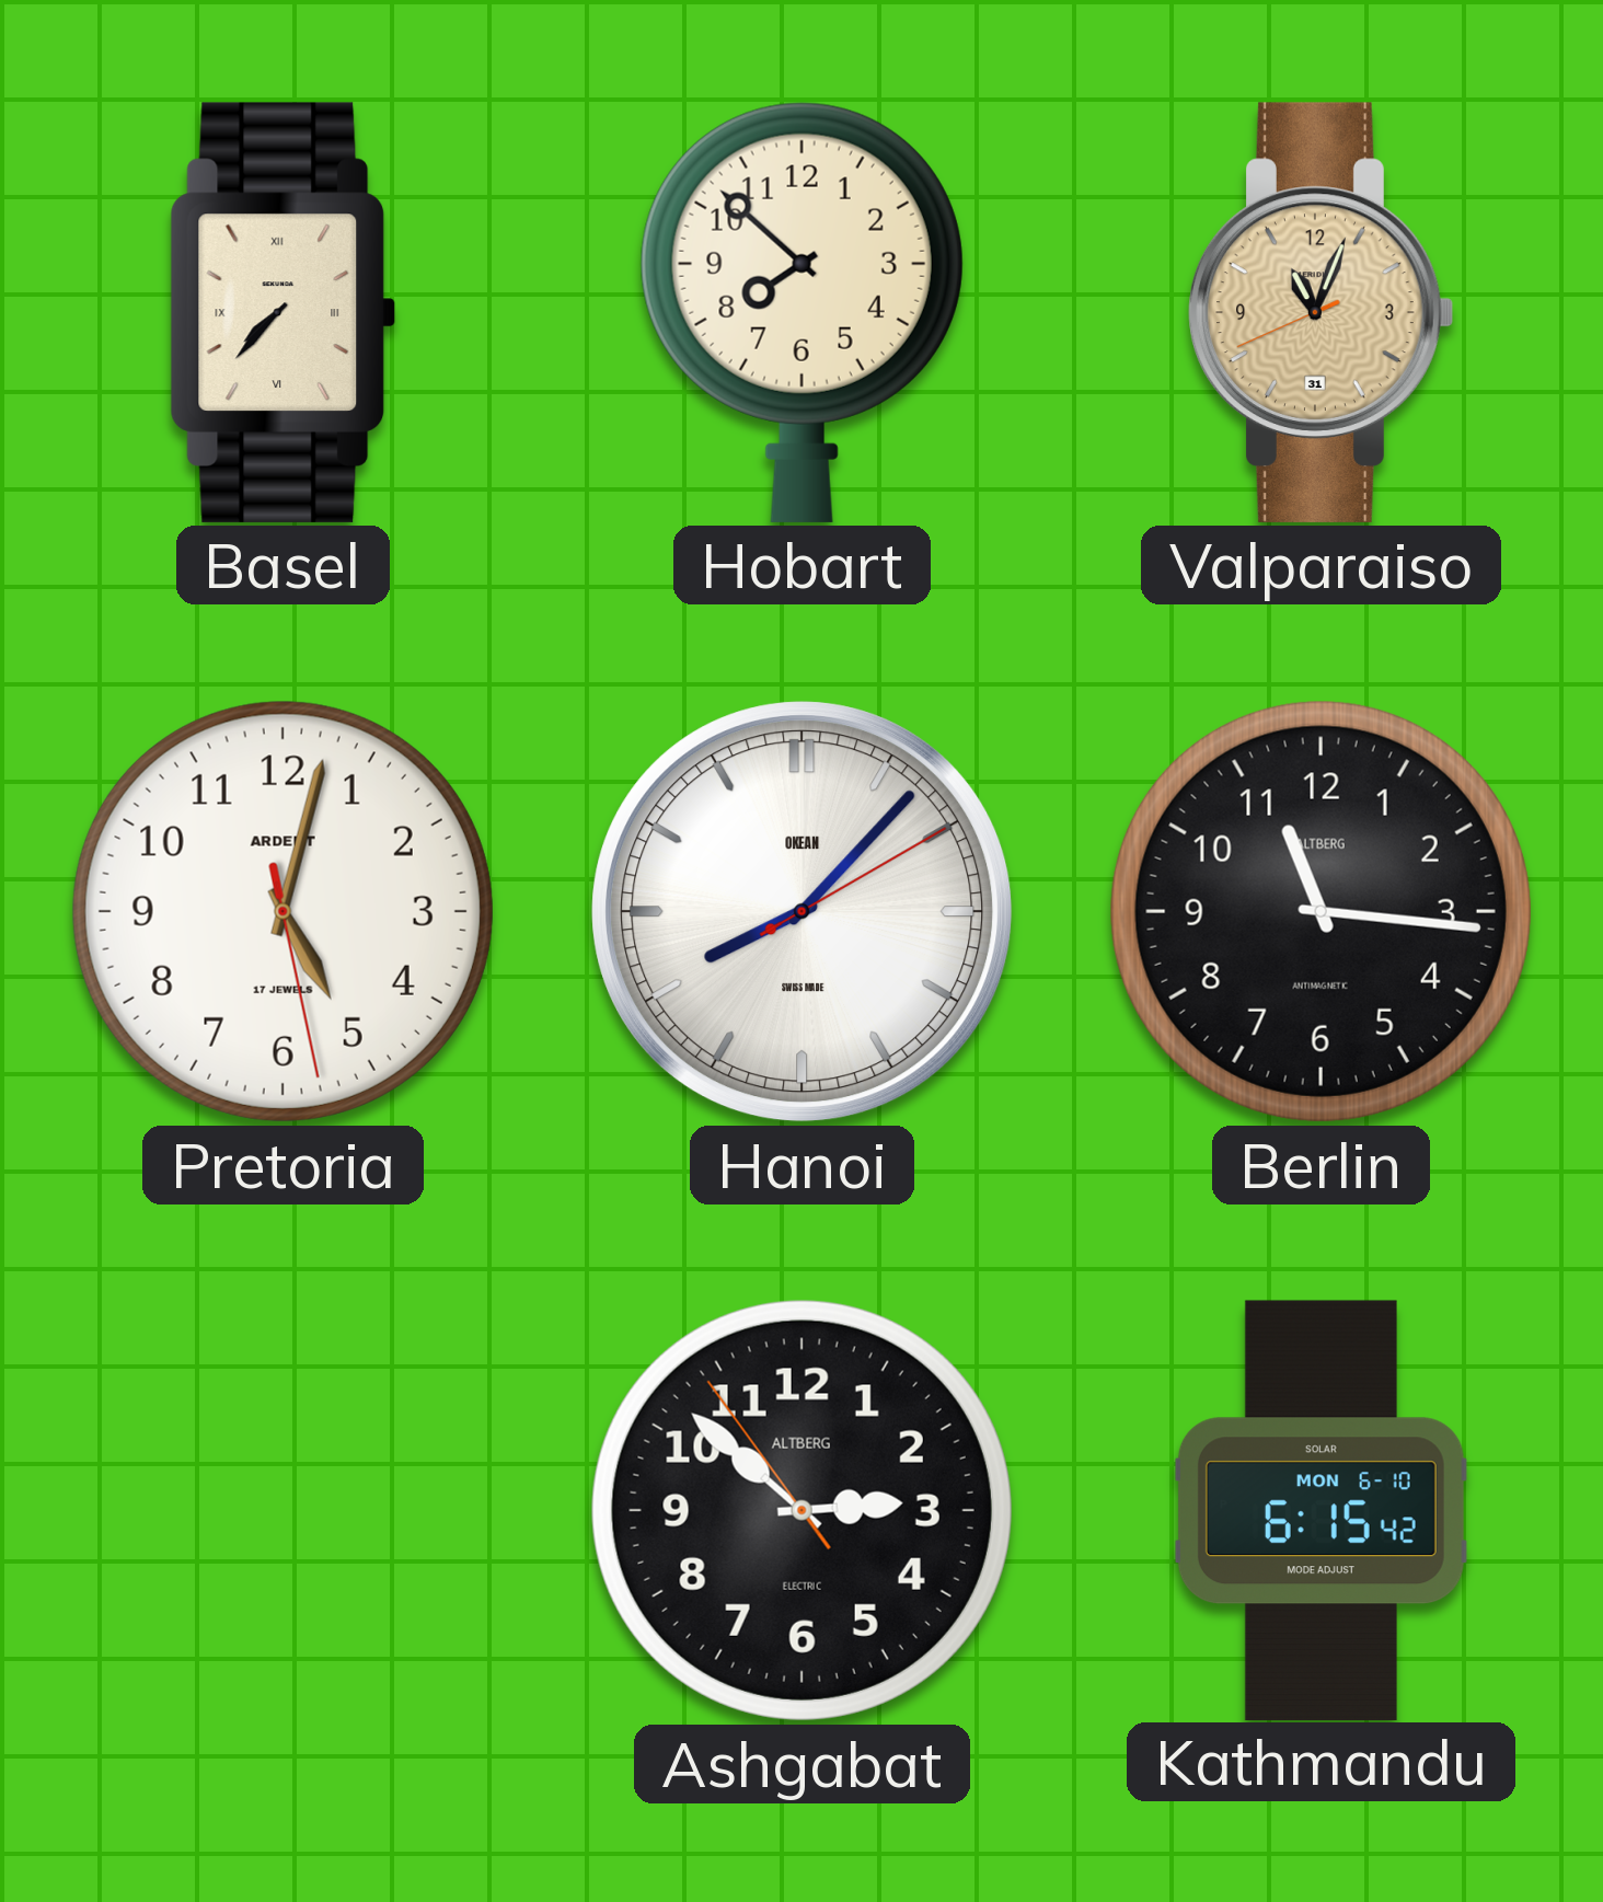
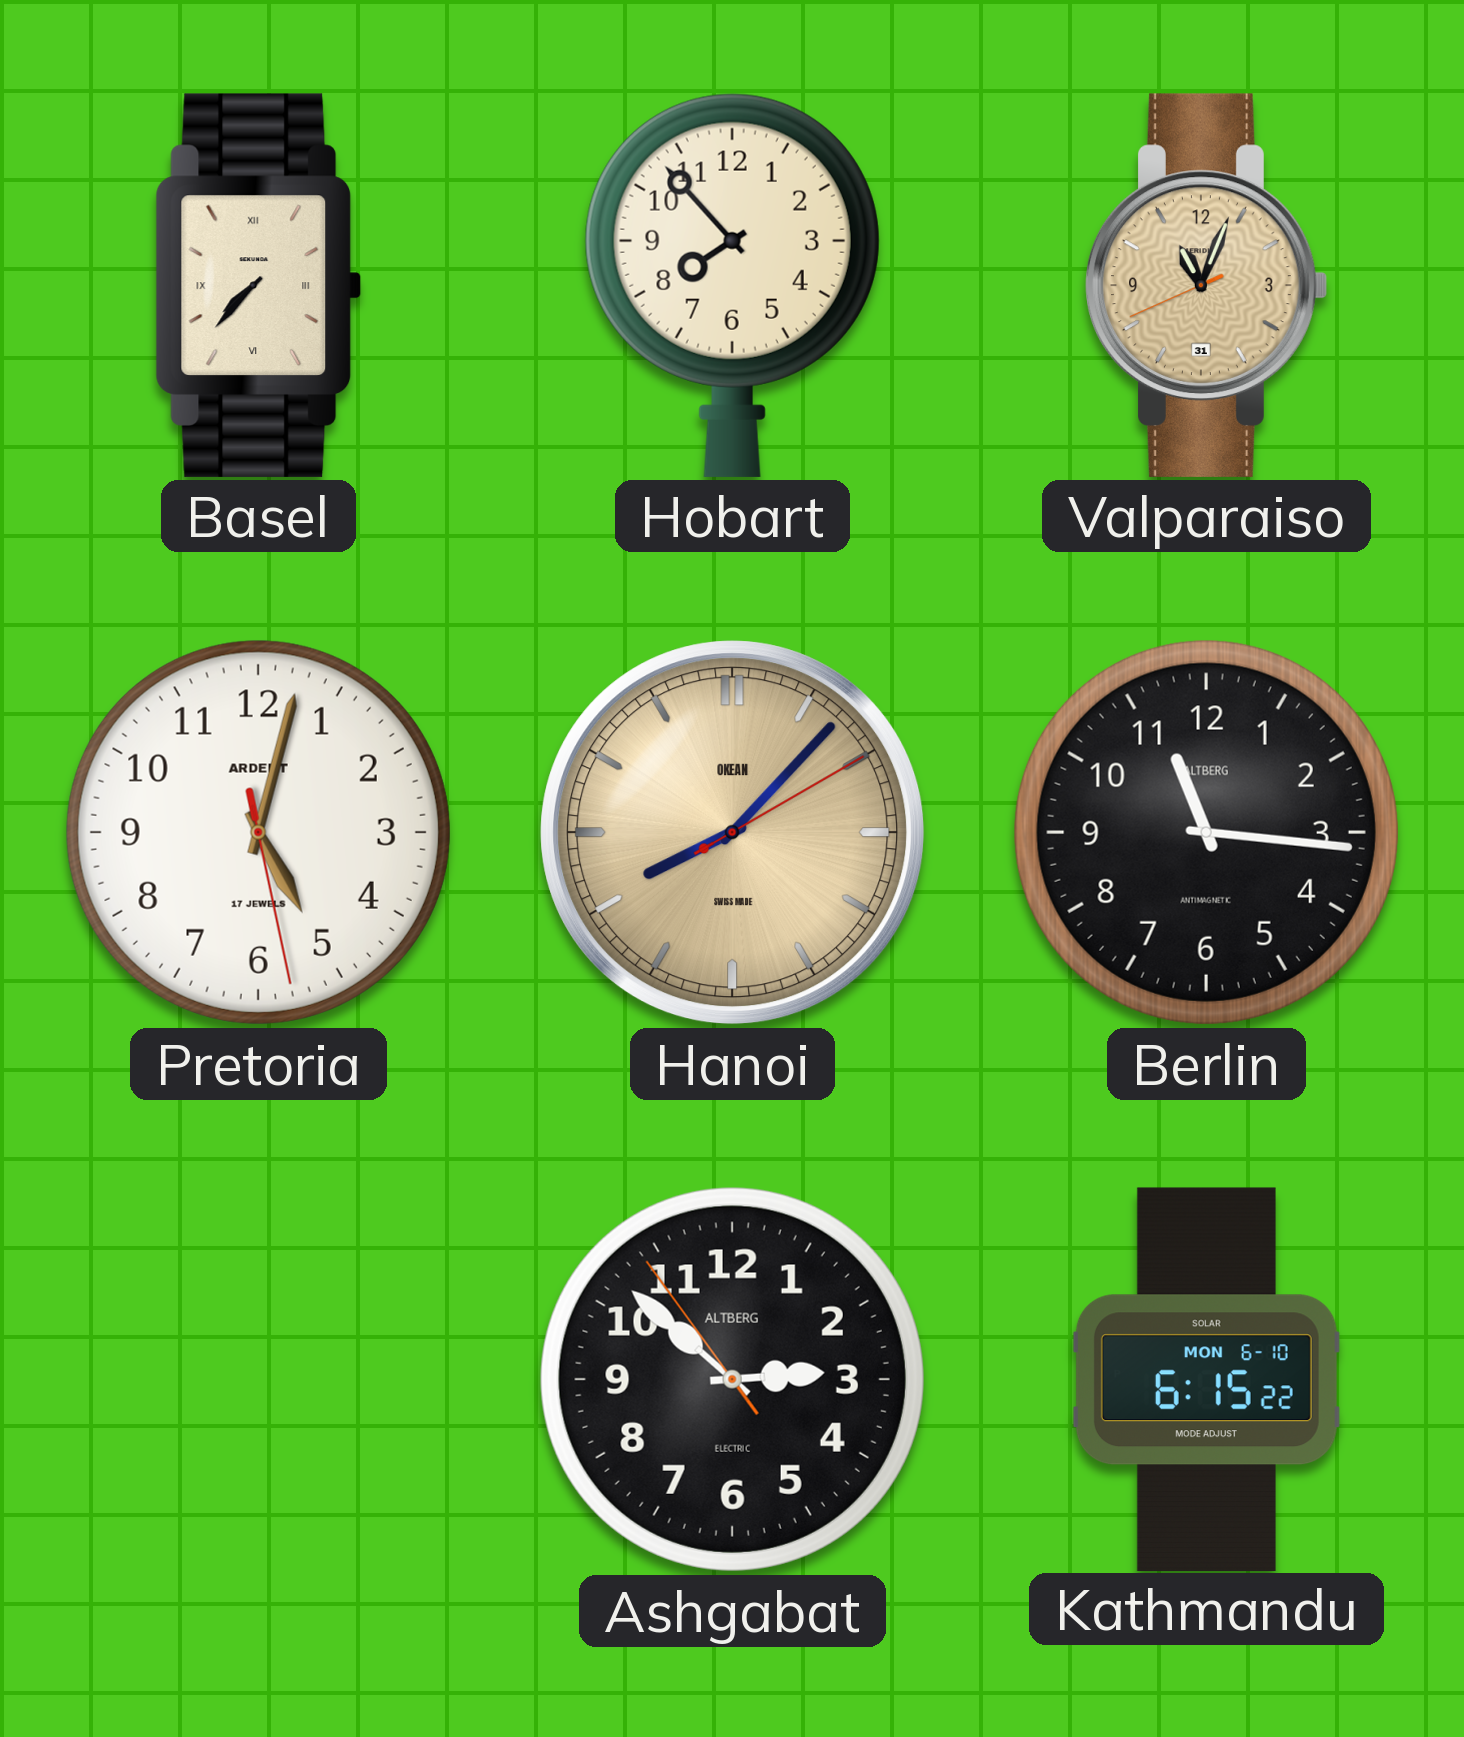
Hobart: 7:52 -> 7:53 (732, 285)
Hanoi dial: white -> champagne (733, 833)
Kathmandu: 6:15:42 -> 6:15:22 (1206, 1379)
